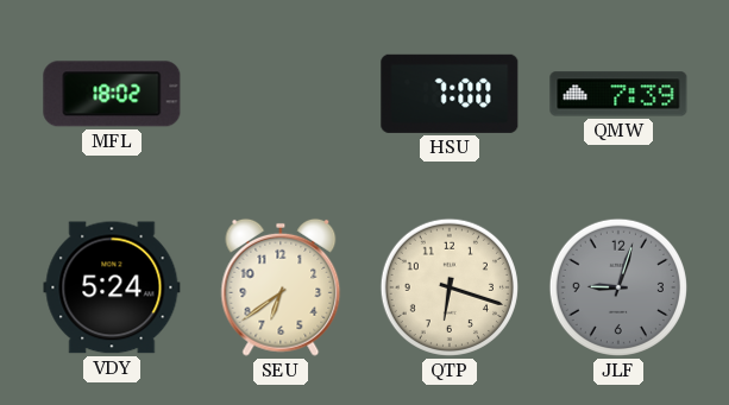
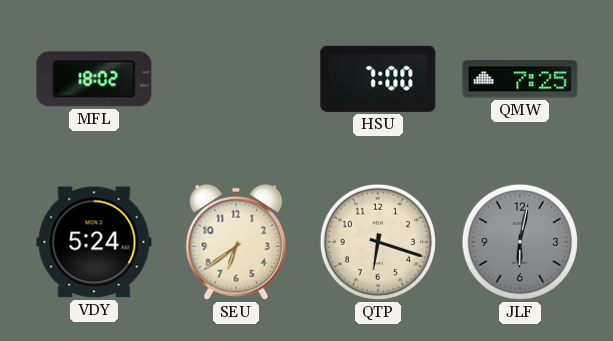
QMW: 7:39 -> 7:25 (520, 79)
JLF: 9:03 -> 6:02 (520, 242)
